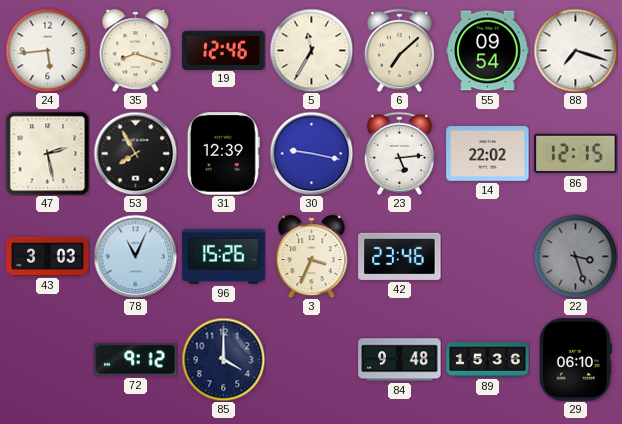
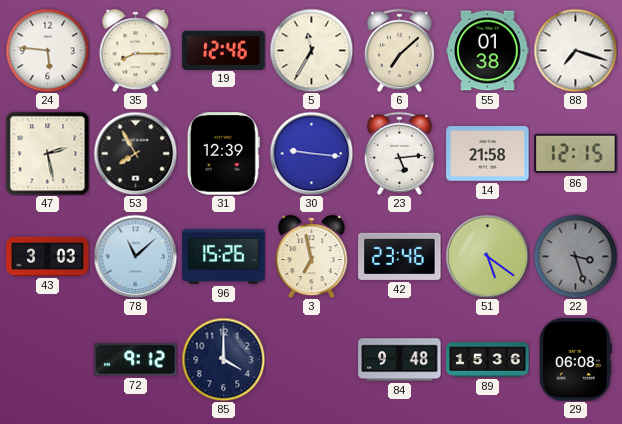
24: 5:44 -> 5:46 (47, 50)
35: 8:18 -> 8:15 (136, 51)
55: 09:54 -> 01:38 (488, 51)
30: 9:17 -> 9:16 (311, 153)
14: 22:02 -> 21:58 (488, 154)
78: 11:04 -> 11:08 (135, 256)
3: 3:34 -> 6:58 (312, 257)
51: none -> 5:21 (487, 256)
29: 06:10 -> 06:08 (576, 360)
